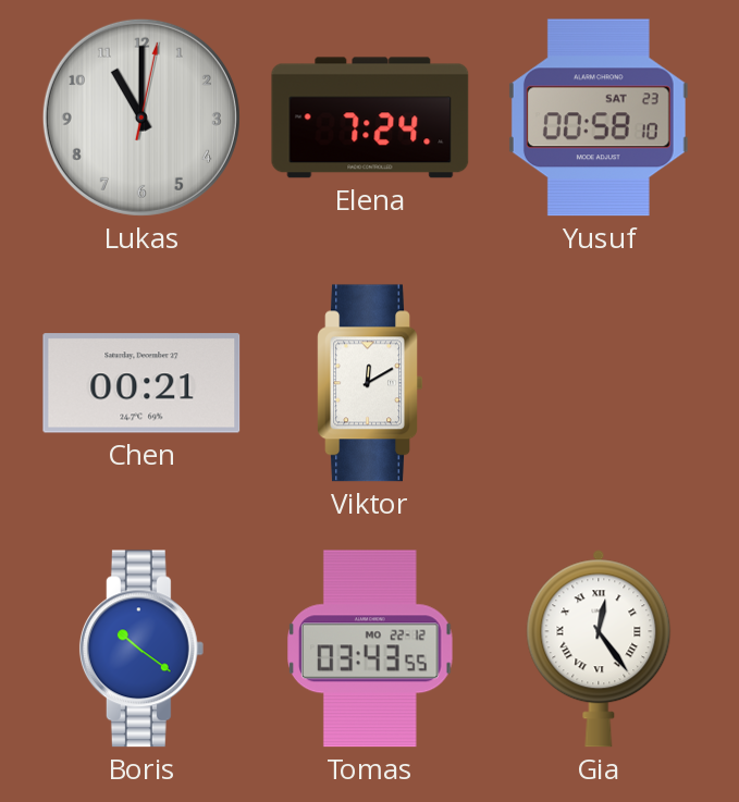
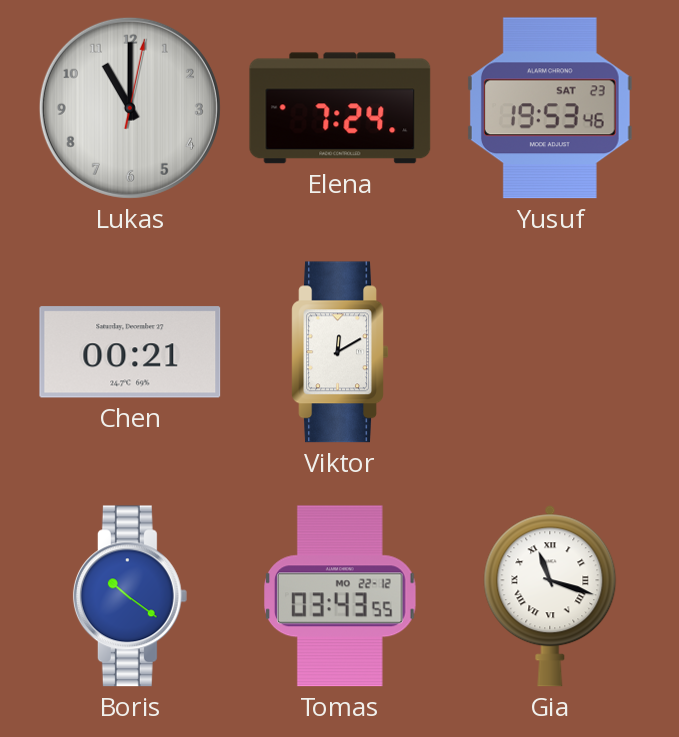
Yusuf: 00:58 -> 19:53 (550, 108)
Gia: 12:24 -> 11:18 (550, 596)
